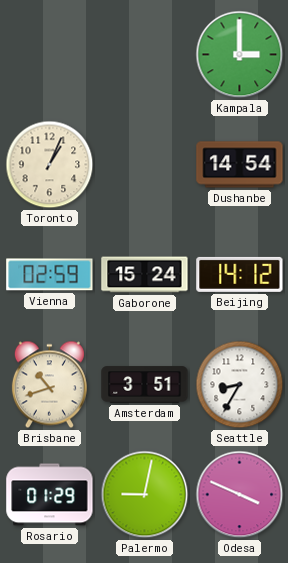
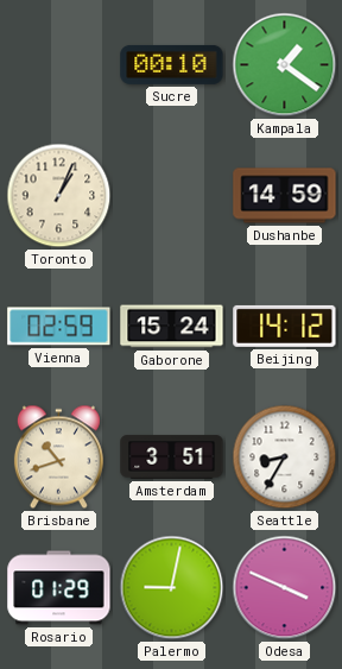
Sucre: none -> 00:10 (172, 64)
Kampala: 3:00 -> 1:21 (285, 65)
Dushanbe: 14:54 -> 14:59 (285, 196)
